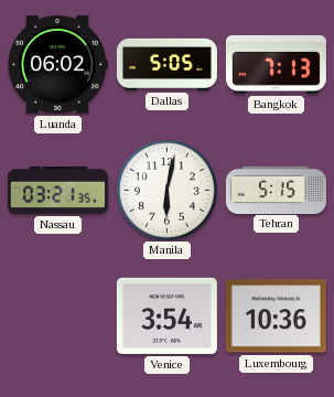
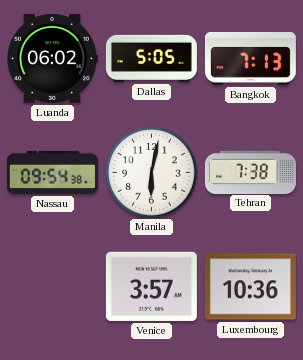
Nassau: 03:21 -> 09:54 (52, 172)
Tehran: 5:15 -> 7:38 (250, 172)
Venice: 3:54 -> 3:57 (151, 286)
